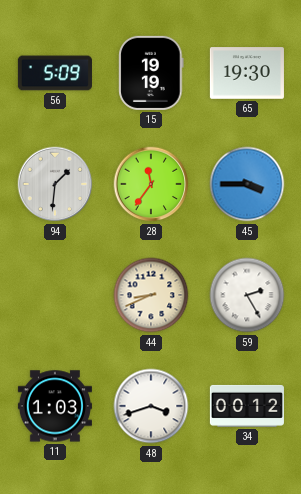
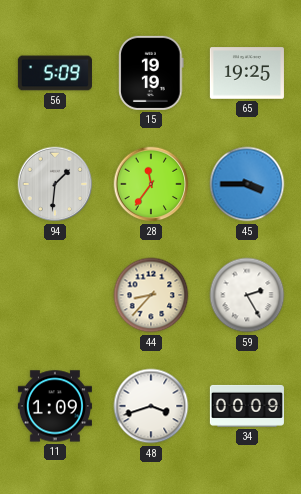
65: 19:30 -> 19:25 (247, 73)
44: 8:41 -> 8:37 (151, 295)
11: 1:03 -> 1:09 (55, 406)
34: 00:12 -> 00:09 (247, 406)
